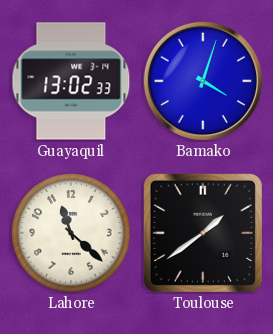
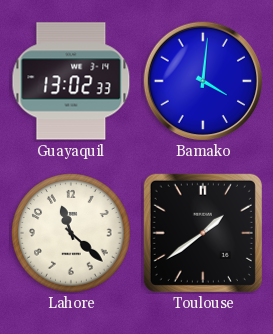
Bamako: 4:03 -> 4:01 (203, 81)
